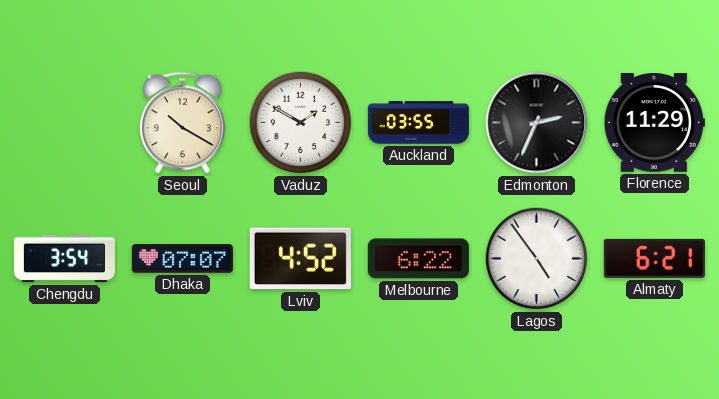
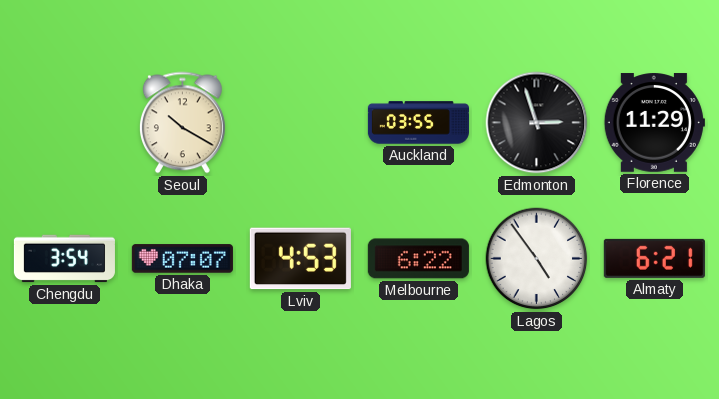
Vaduz: 1:50 -> none (301, 123)
Edmonton: 2:34 -> 2:57 (537, 123)
Lviv: 4:52 -> 4:53 (300, 259)
